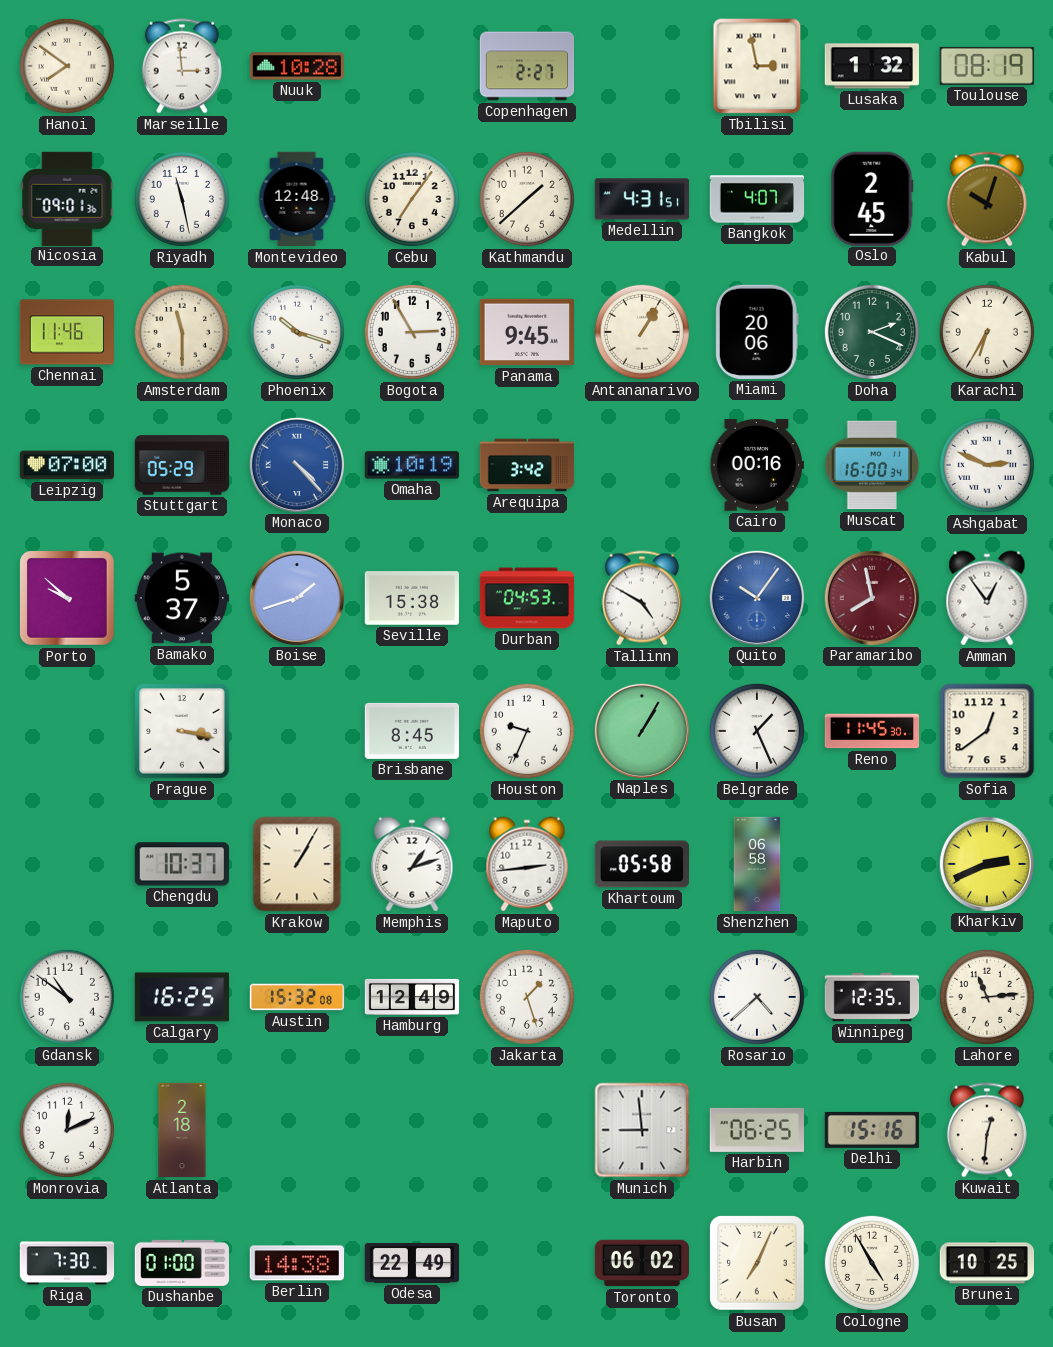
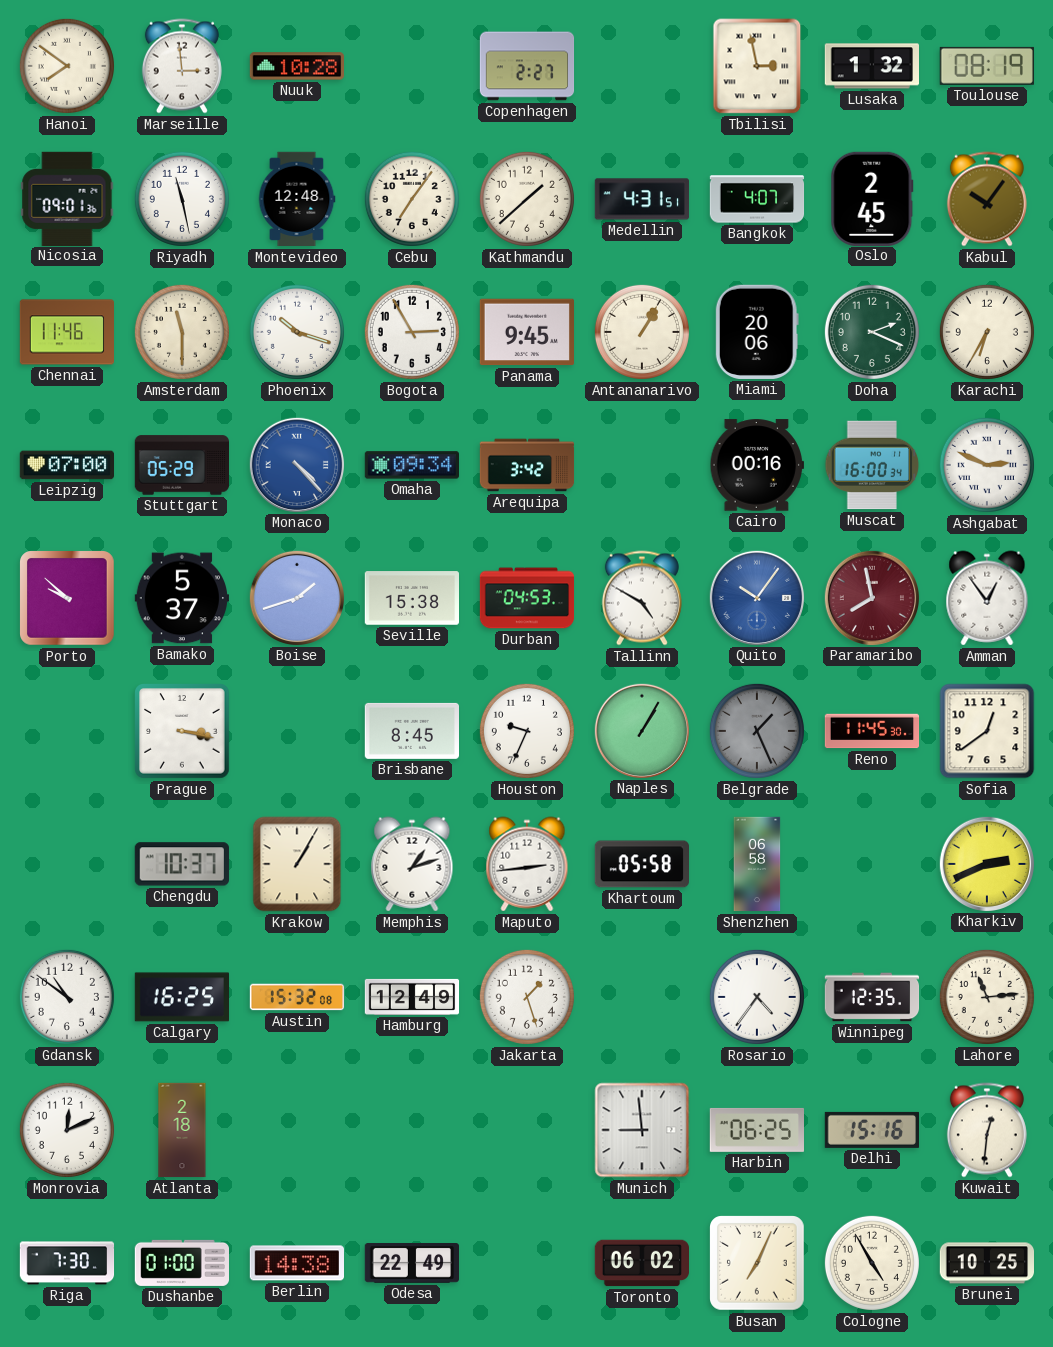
Kabul: 10:03 -> 10:06 (987, 199)
Omaha: 10:19 -> 09:34 (411, 465)
Belgrade dial: white -> grey (757, 731)
Rosario: 4:38 -> 4:36 (757, 997)
